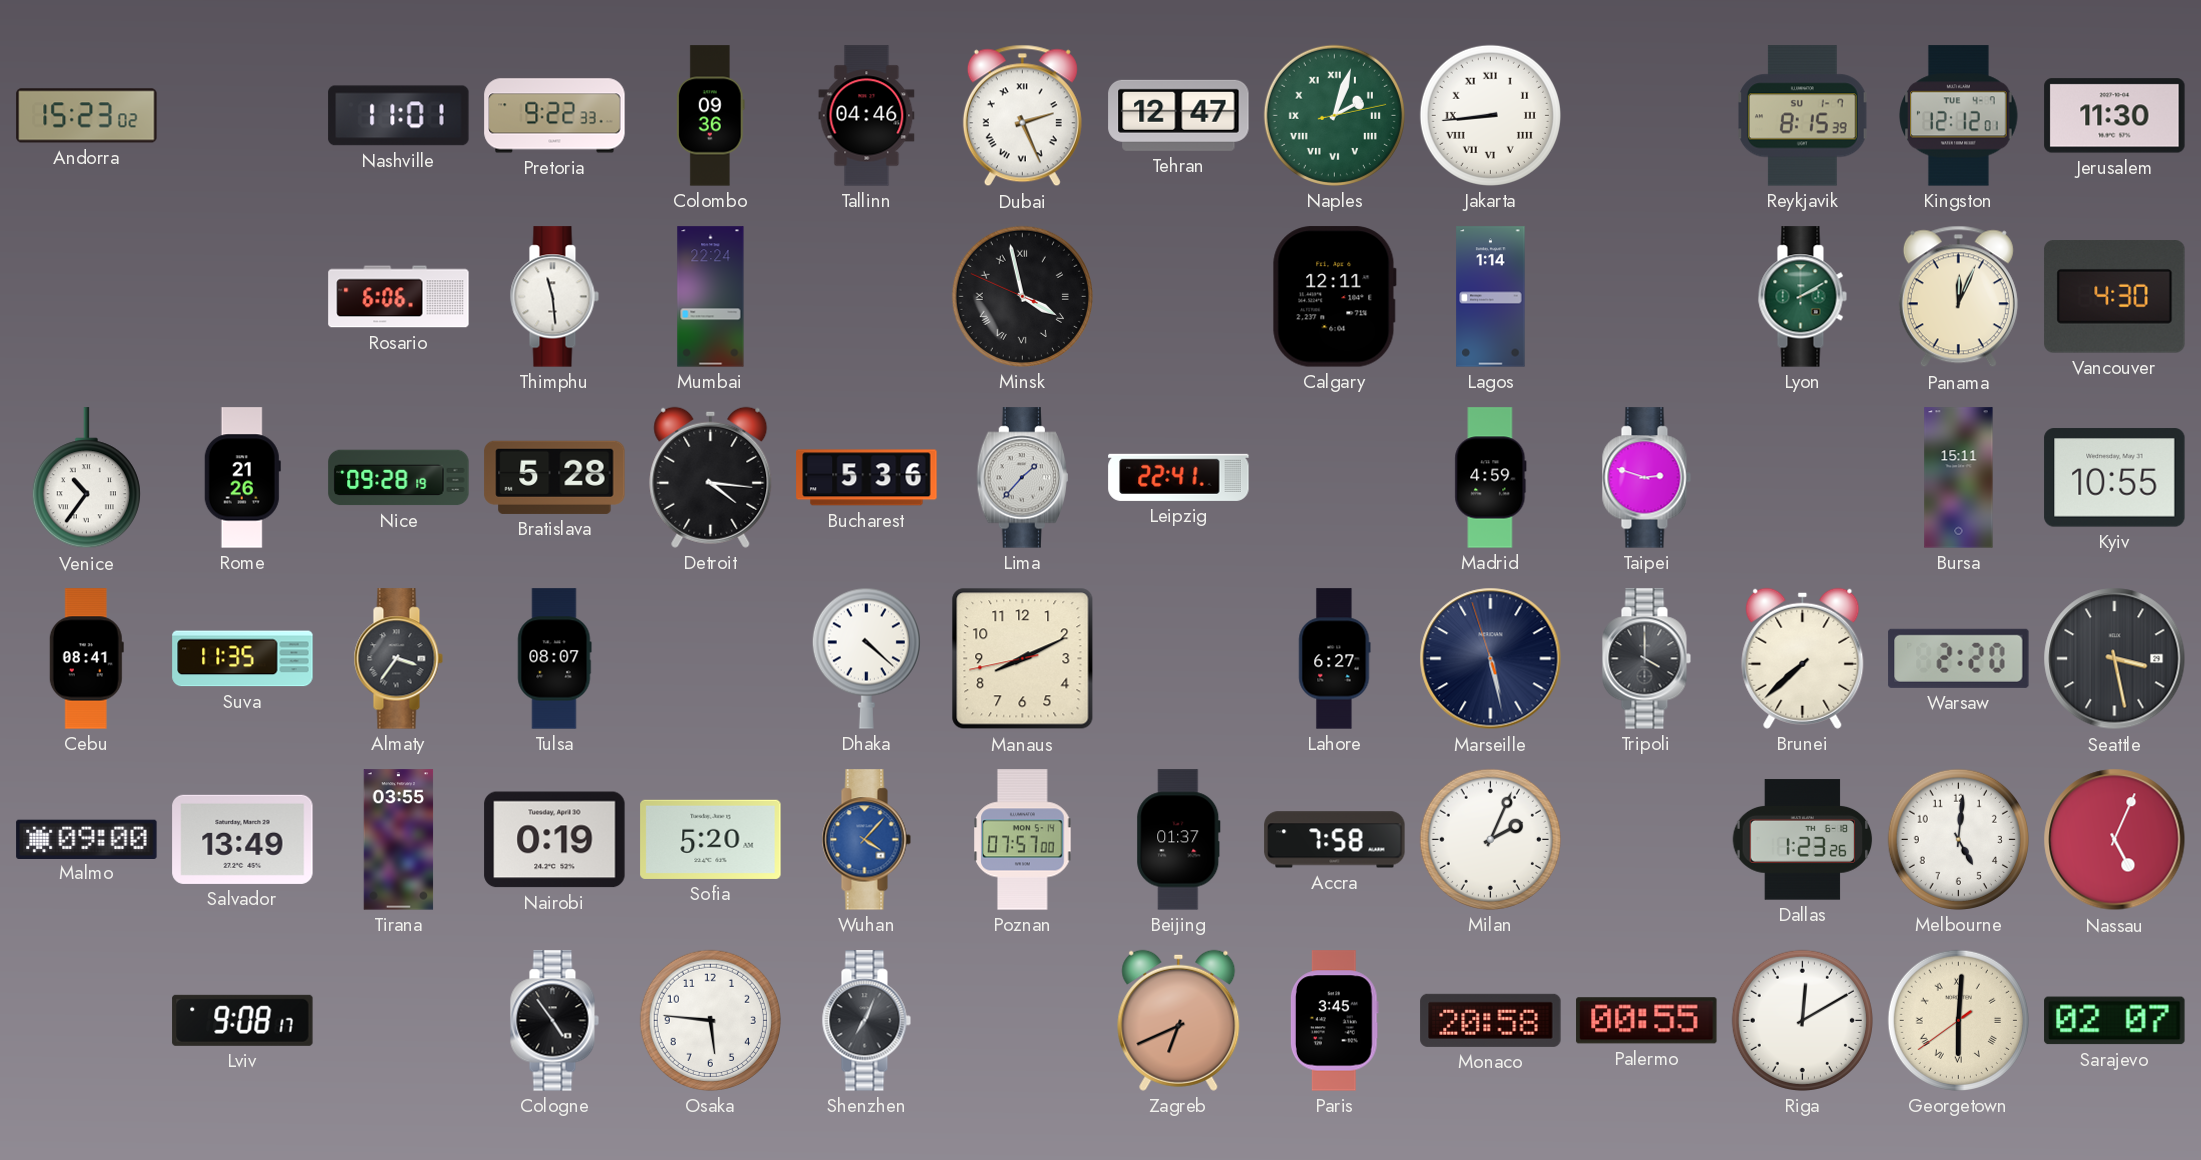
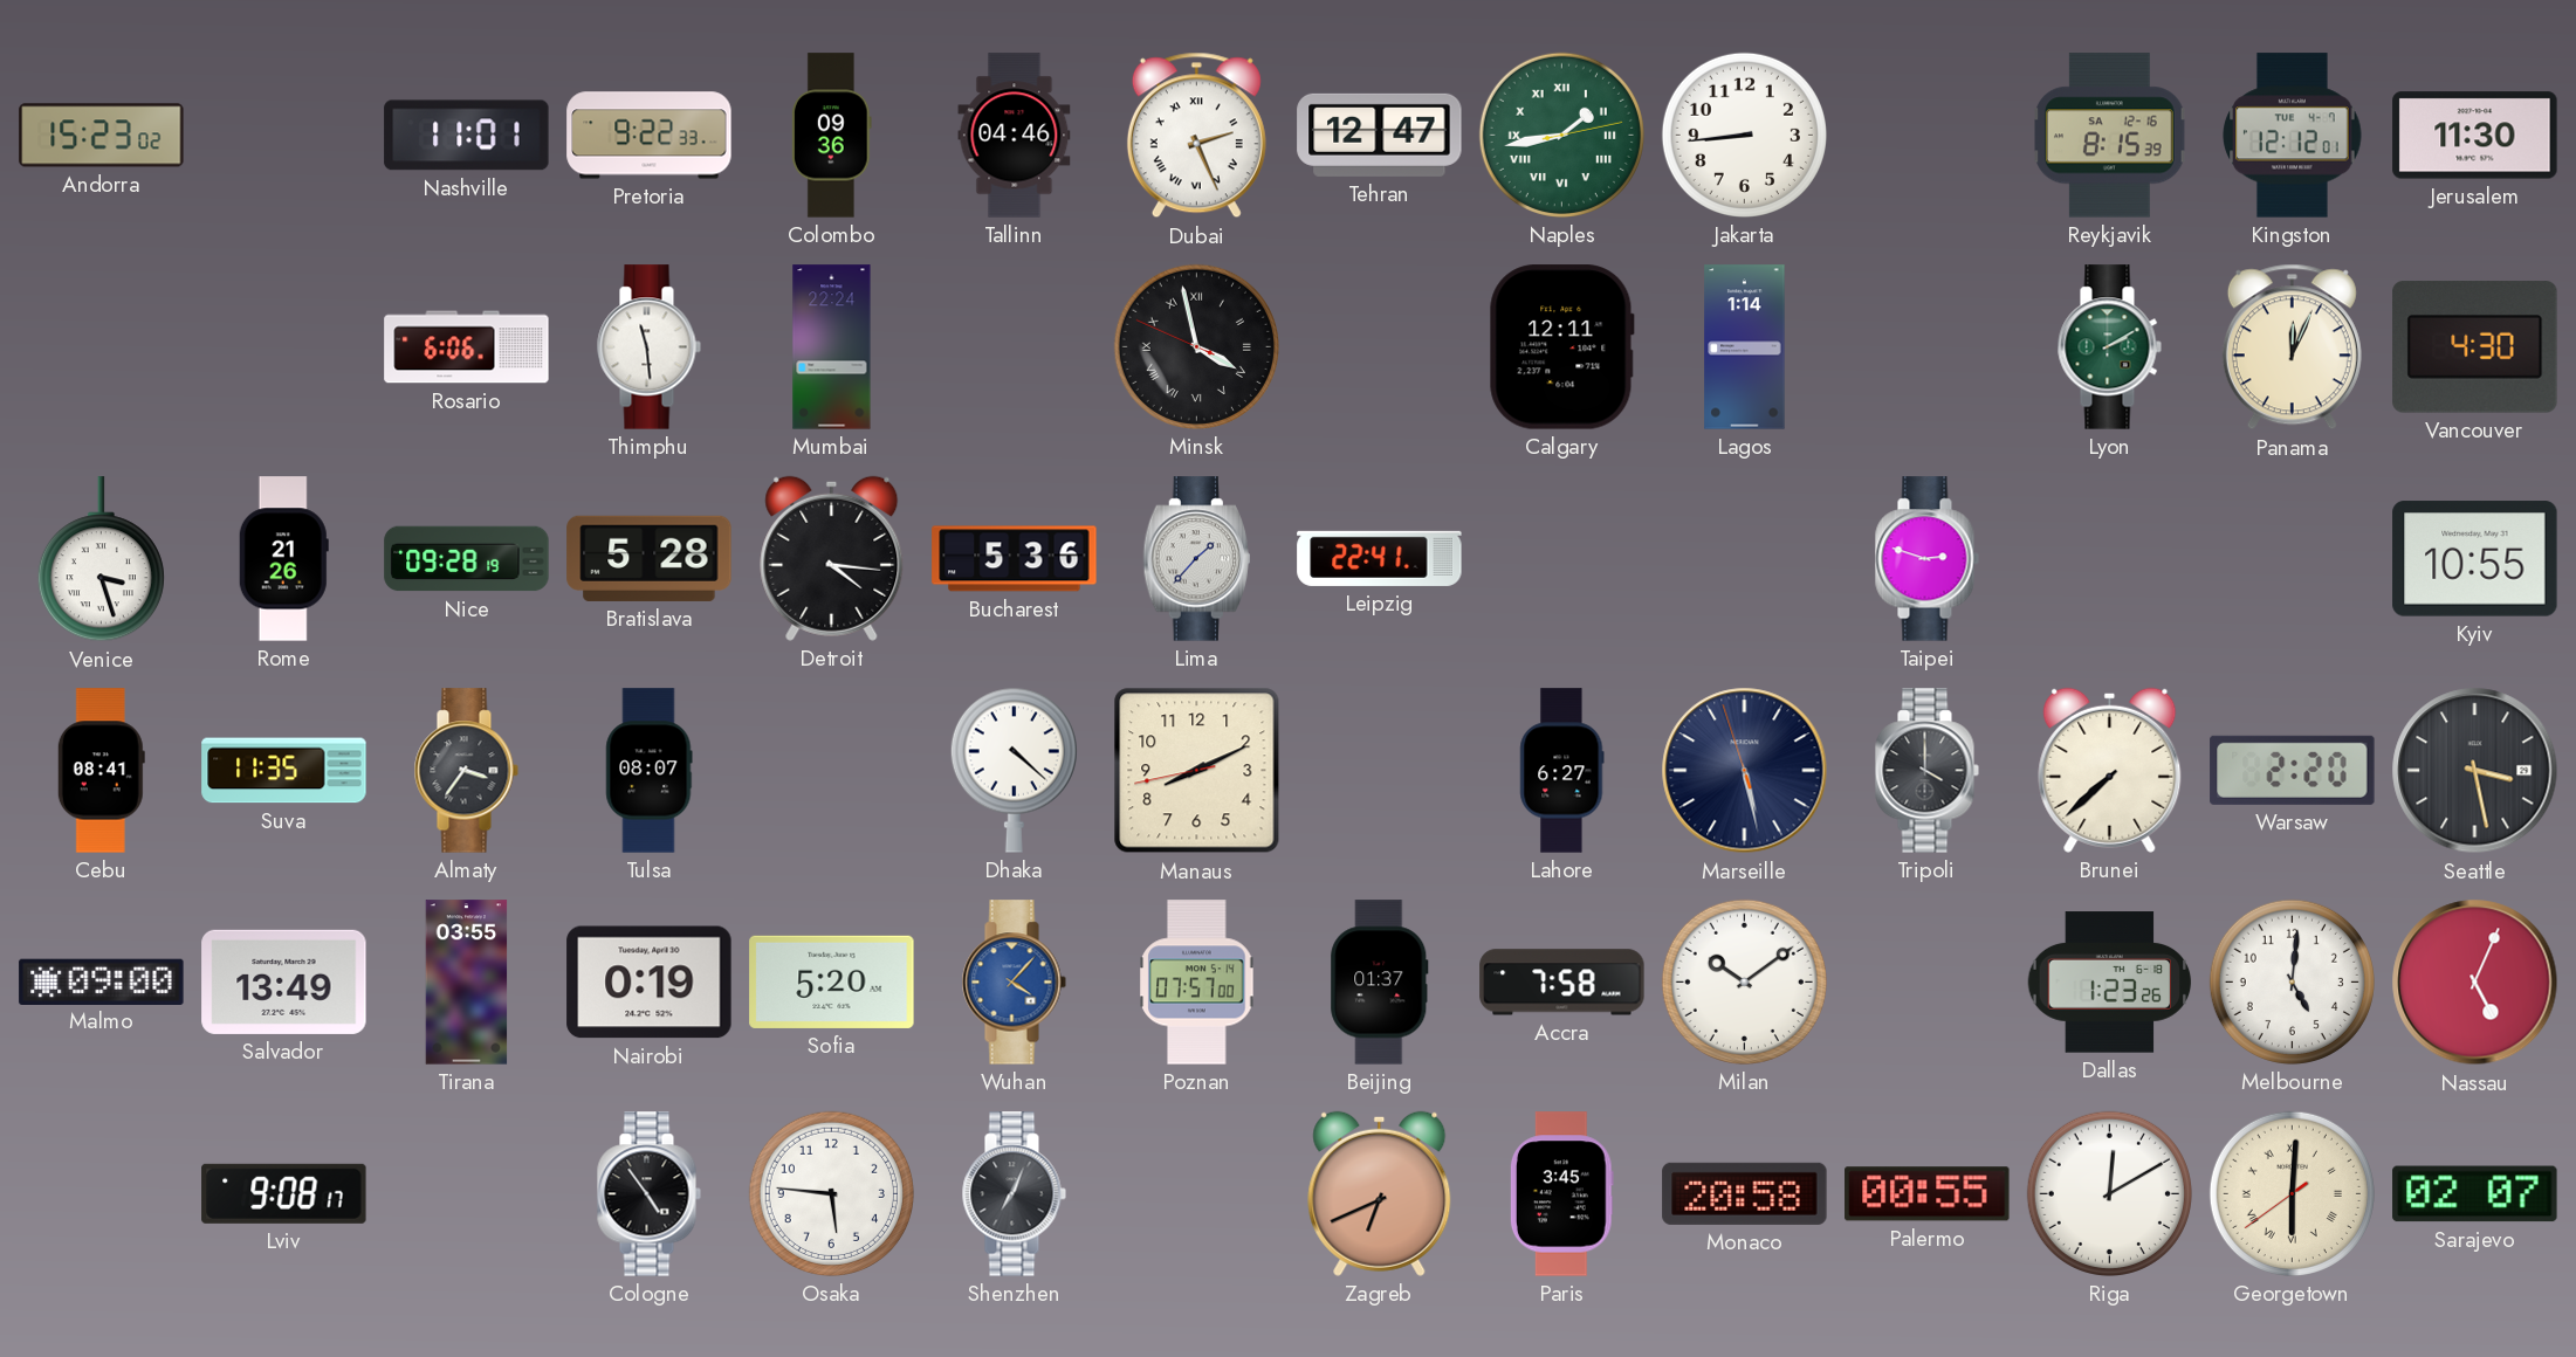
Naples: 2:03 -> 1:43 (1561, 135)
Jakarta numerals: Roman -> Arabic (1744, 135)
Reykjavik date: SU 1-7 -> SA 12-16 (2110, 136)
Venice: 10:36 -> 3:27 (101, 559)
Madrid: 4:59 -> none (1491, 478)
Bursa: 15:11 -> none (1959, 478)
Milan: 2:04 -> 10:09 (1744, 981)
